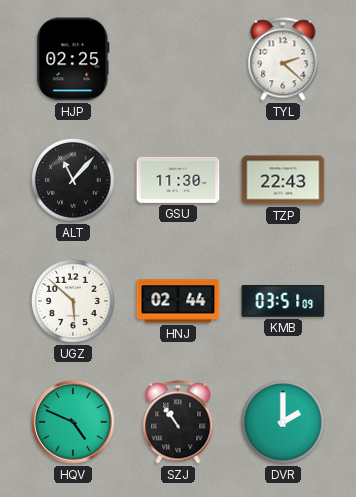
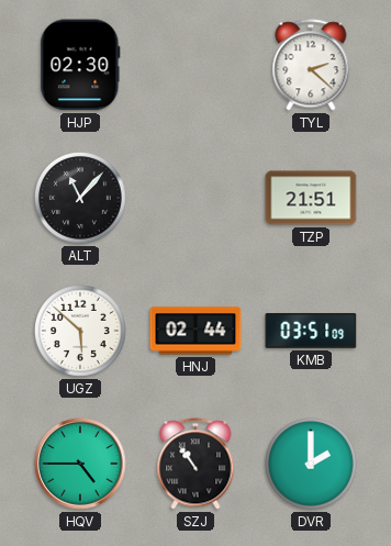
HJP: 02:25 -> 02:30 (80, 65)
GSU: 11:30 -> none (178, 180)
TZP: 22:43 -> 21:51 (311, 198)
HQV: 4:49 -> 4:45 (80, 464)
